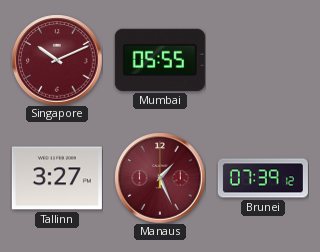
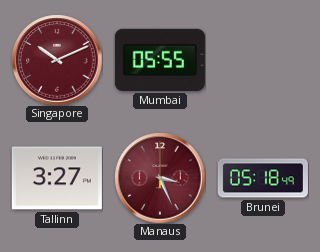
Manaus: 1:26 -> 3:26 (160, 178)
Brunei: 07:39 -> 05:18 (263, 178)
